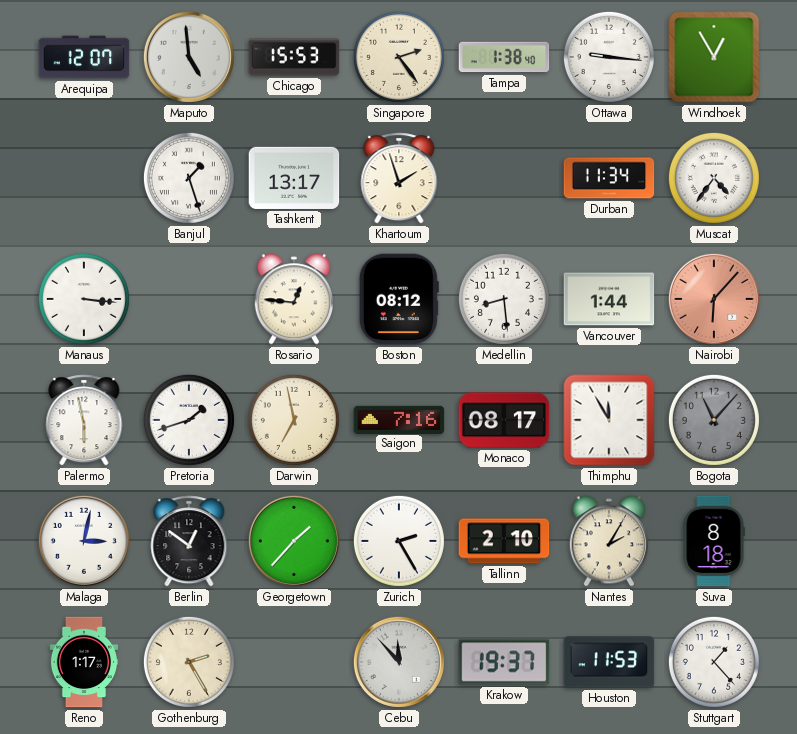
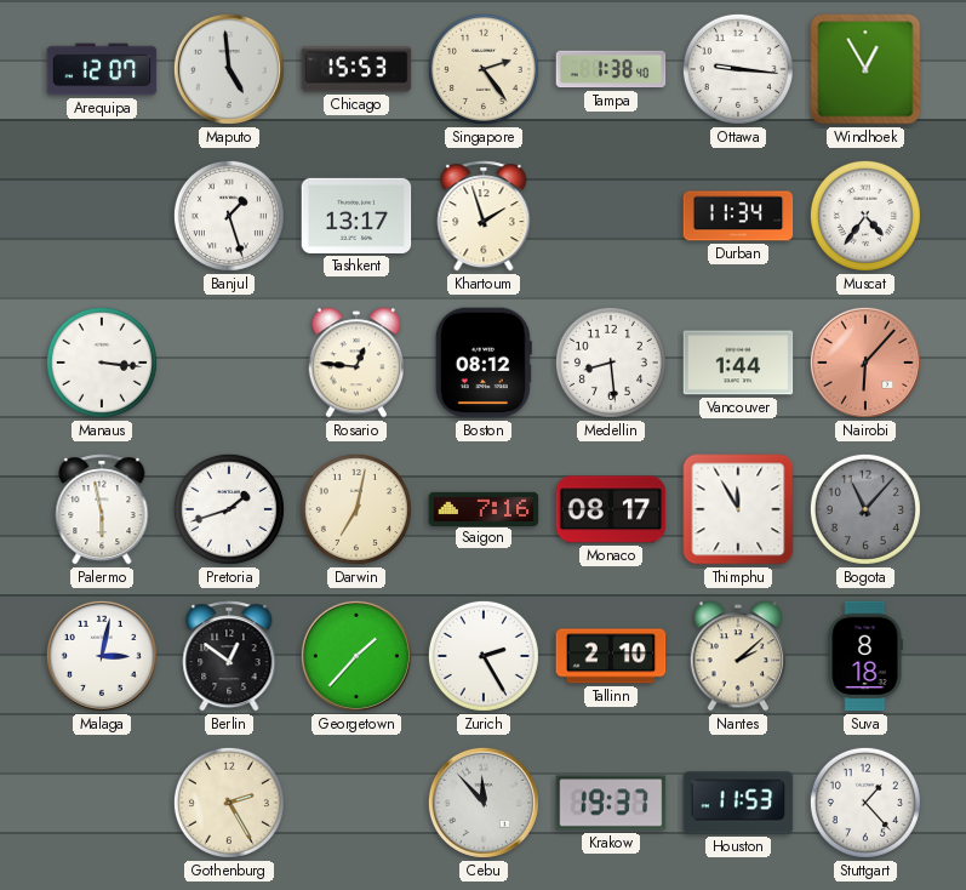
Darwin: 6:58 -> 7:02 (356, 509)
Nantes: 2:05 -> 2:08 (737, 656)
Reno: 1:17 -> none (84, 662)
